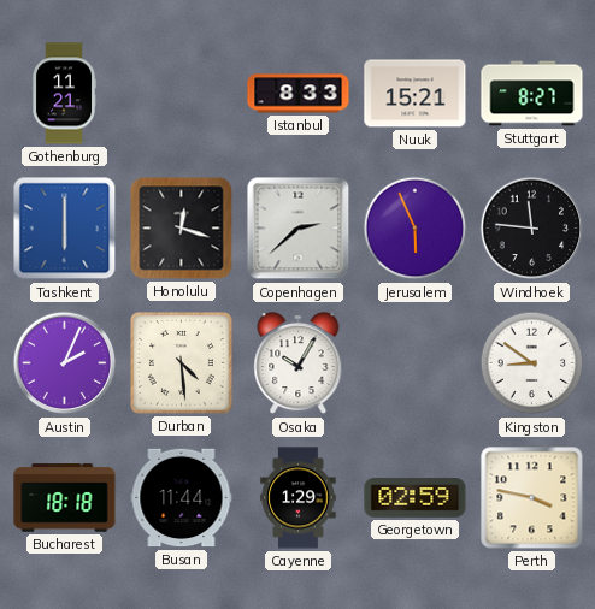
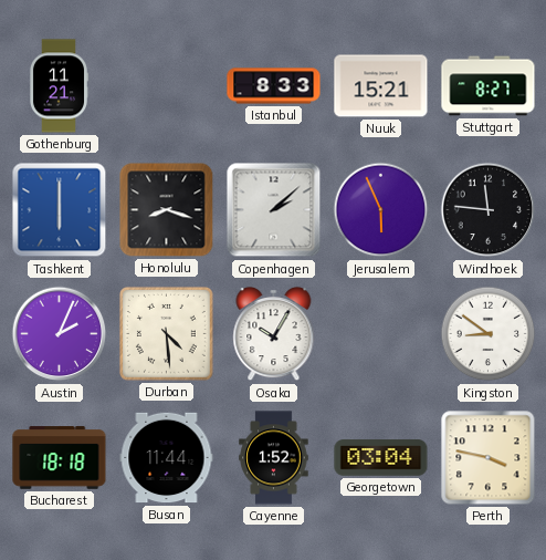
Honolulu: 12:18 -> 8:18 (167, 210)
Copenhagen: 2:38 -> 2:08 (274, 210)
Cayenne: 1:29 -> 1:52 (274, 458)
Georgetown: 02:59 -> 03:04 (381, 458)
